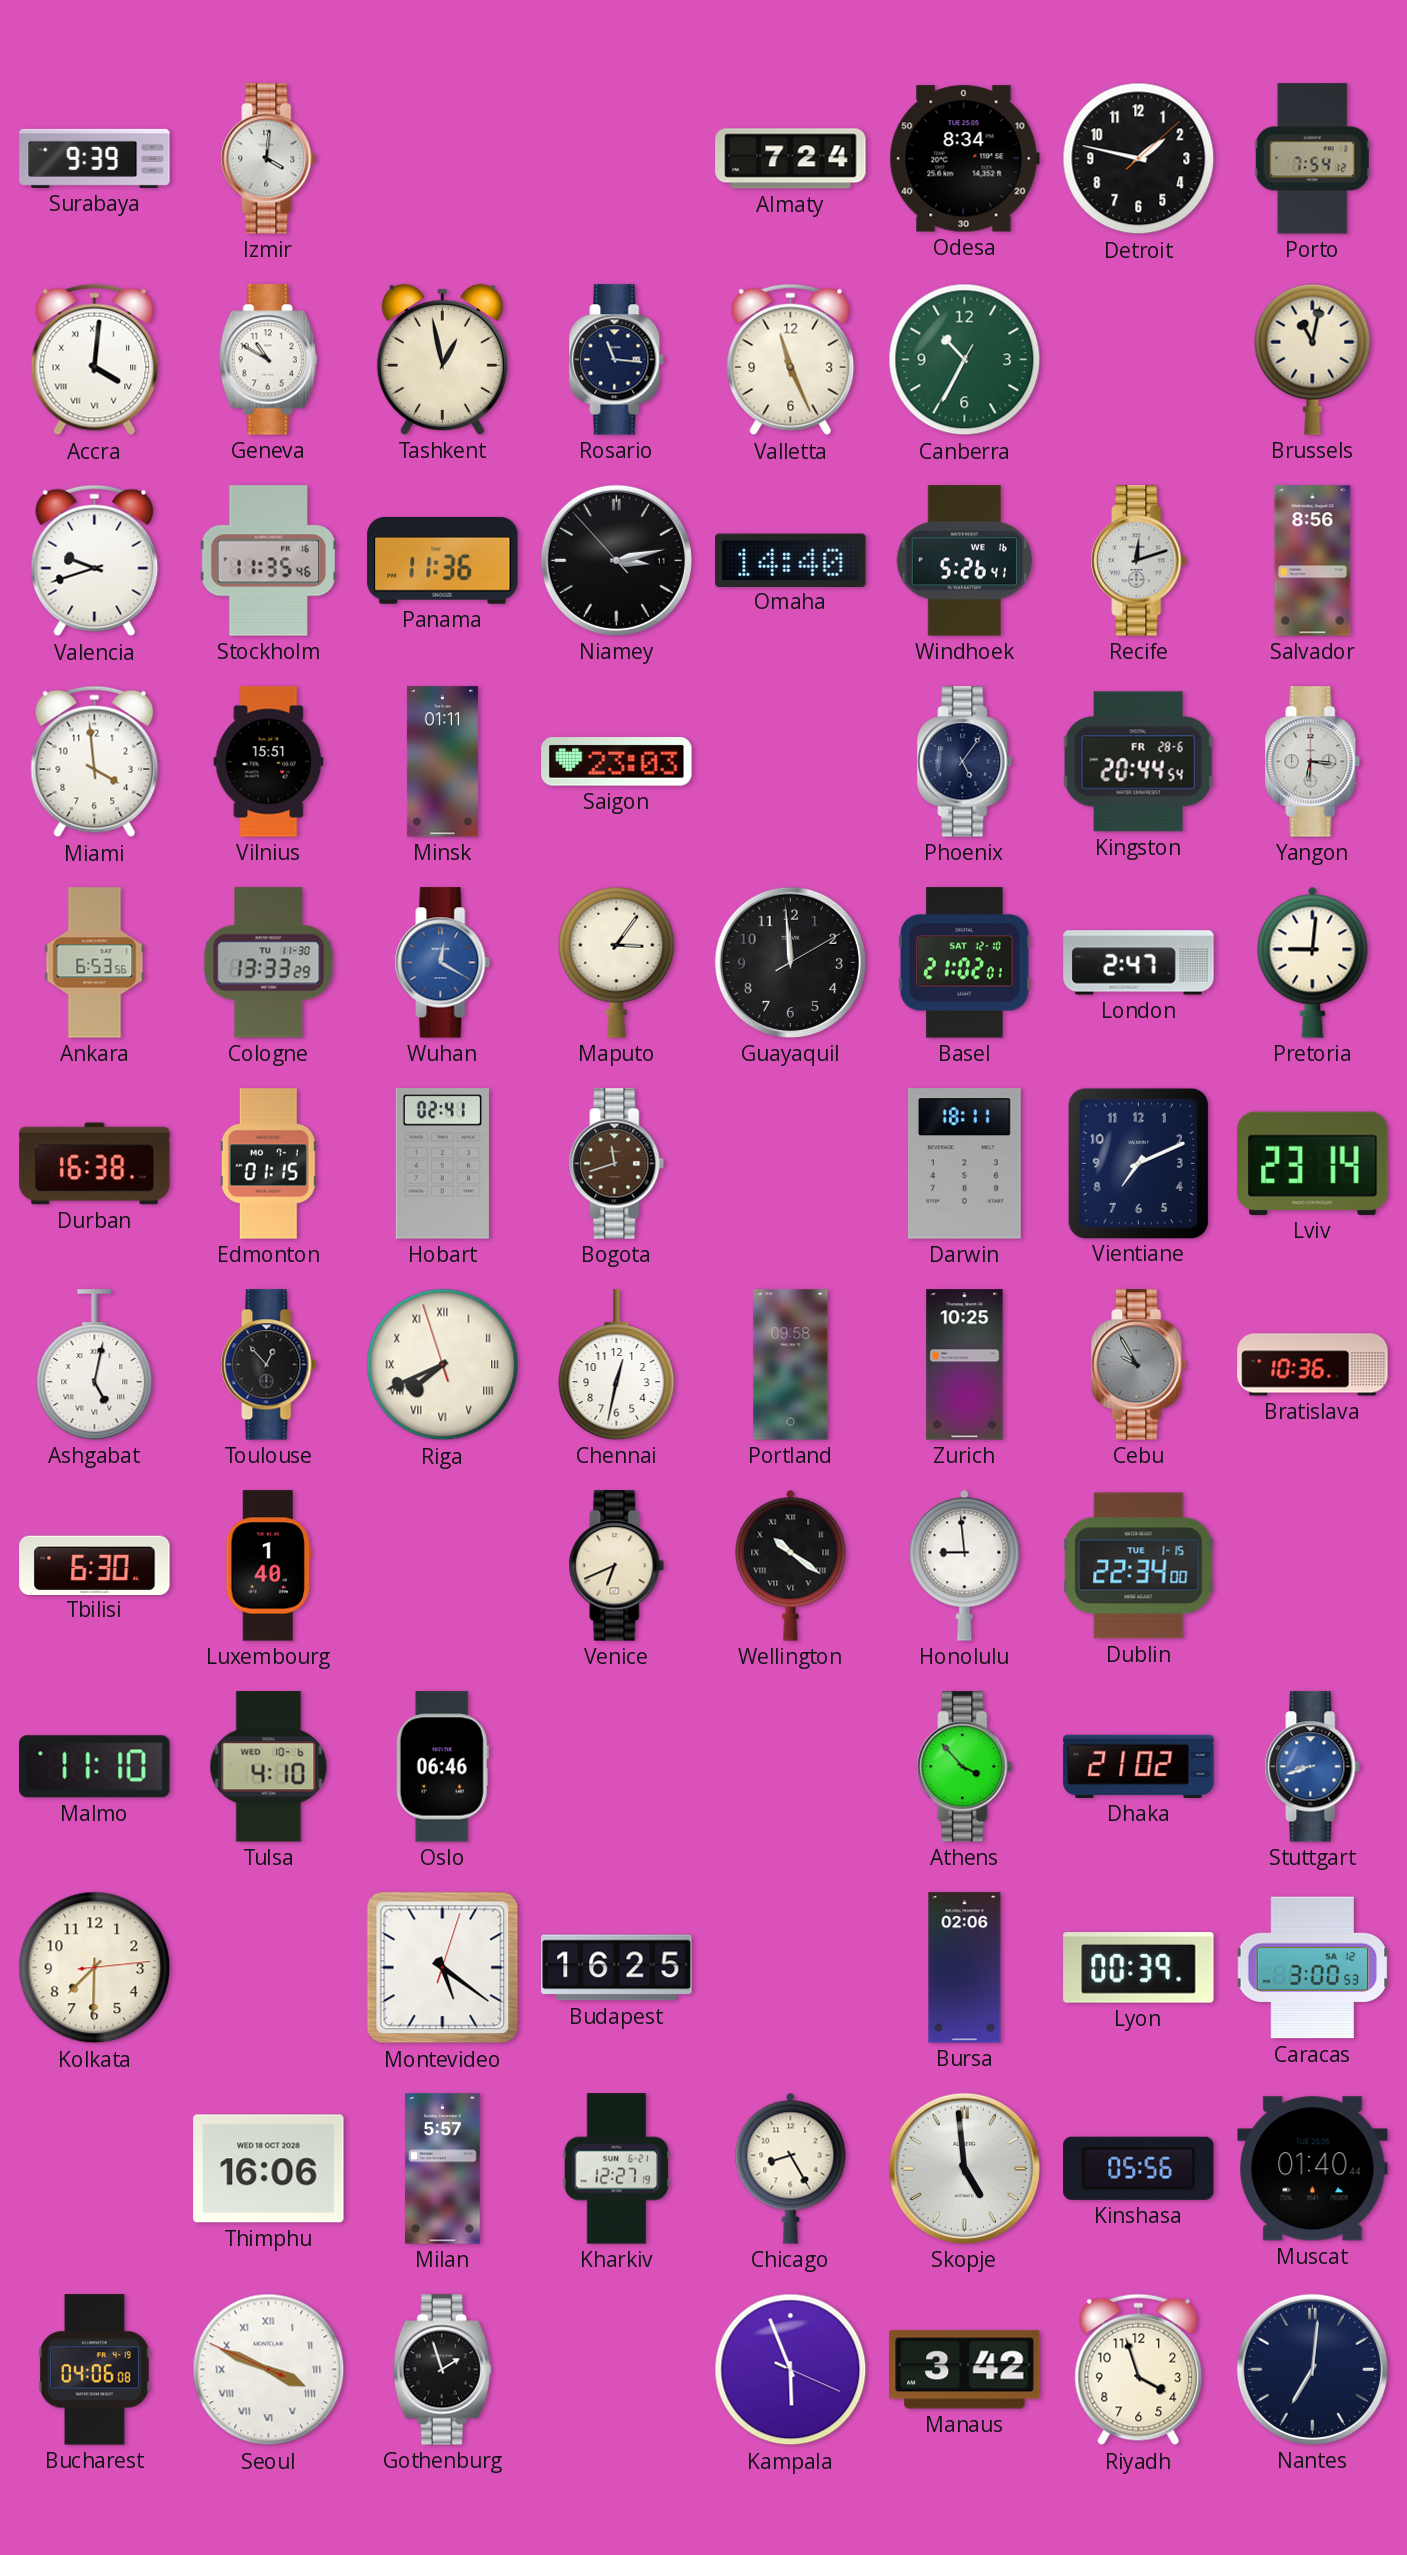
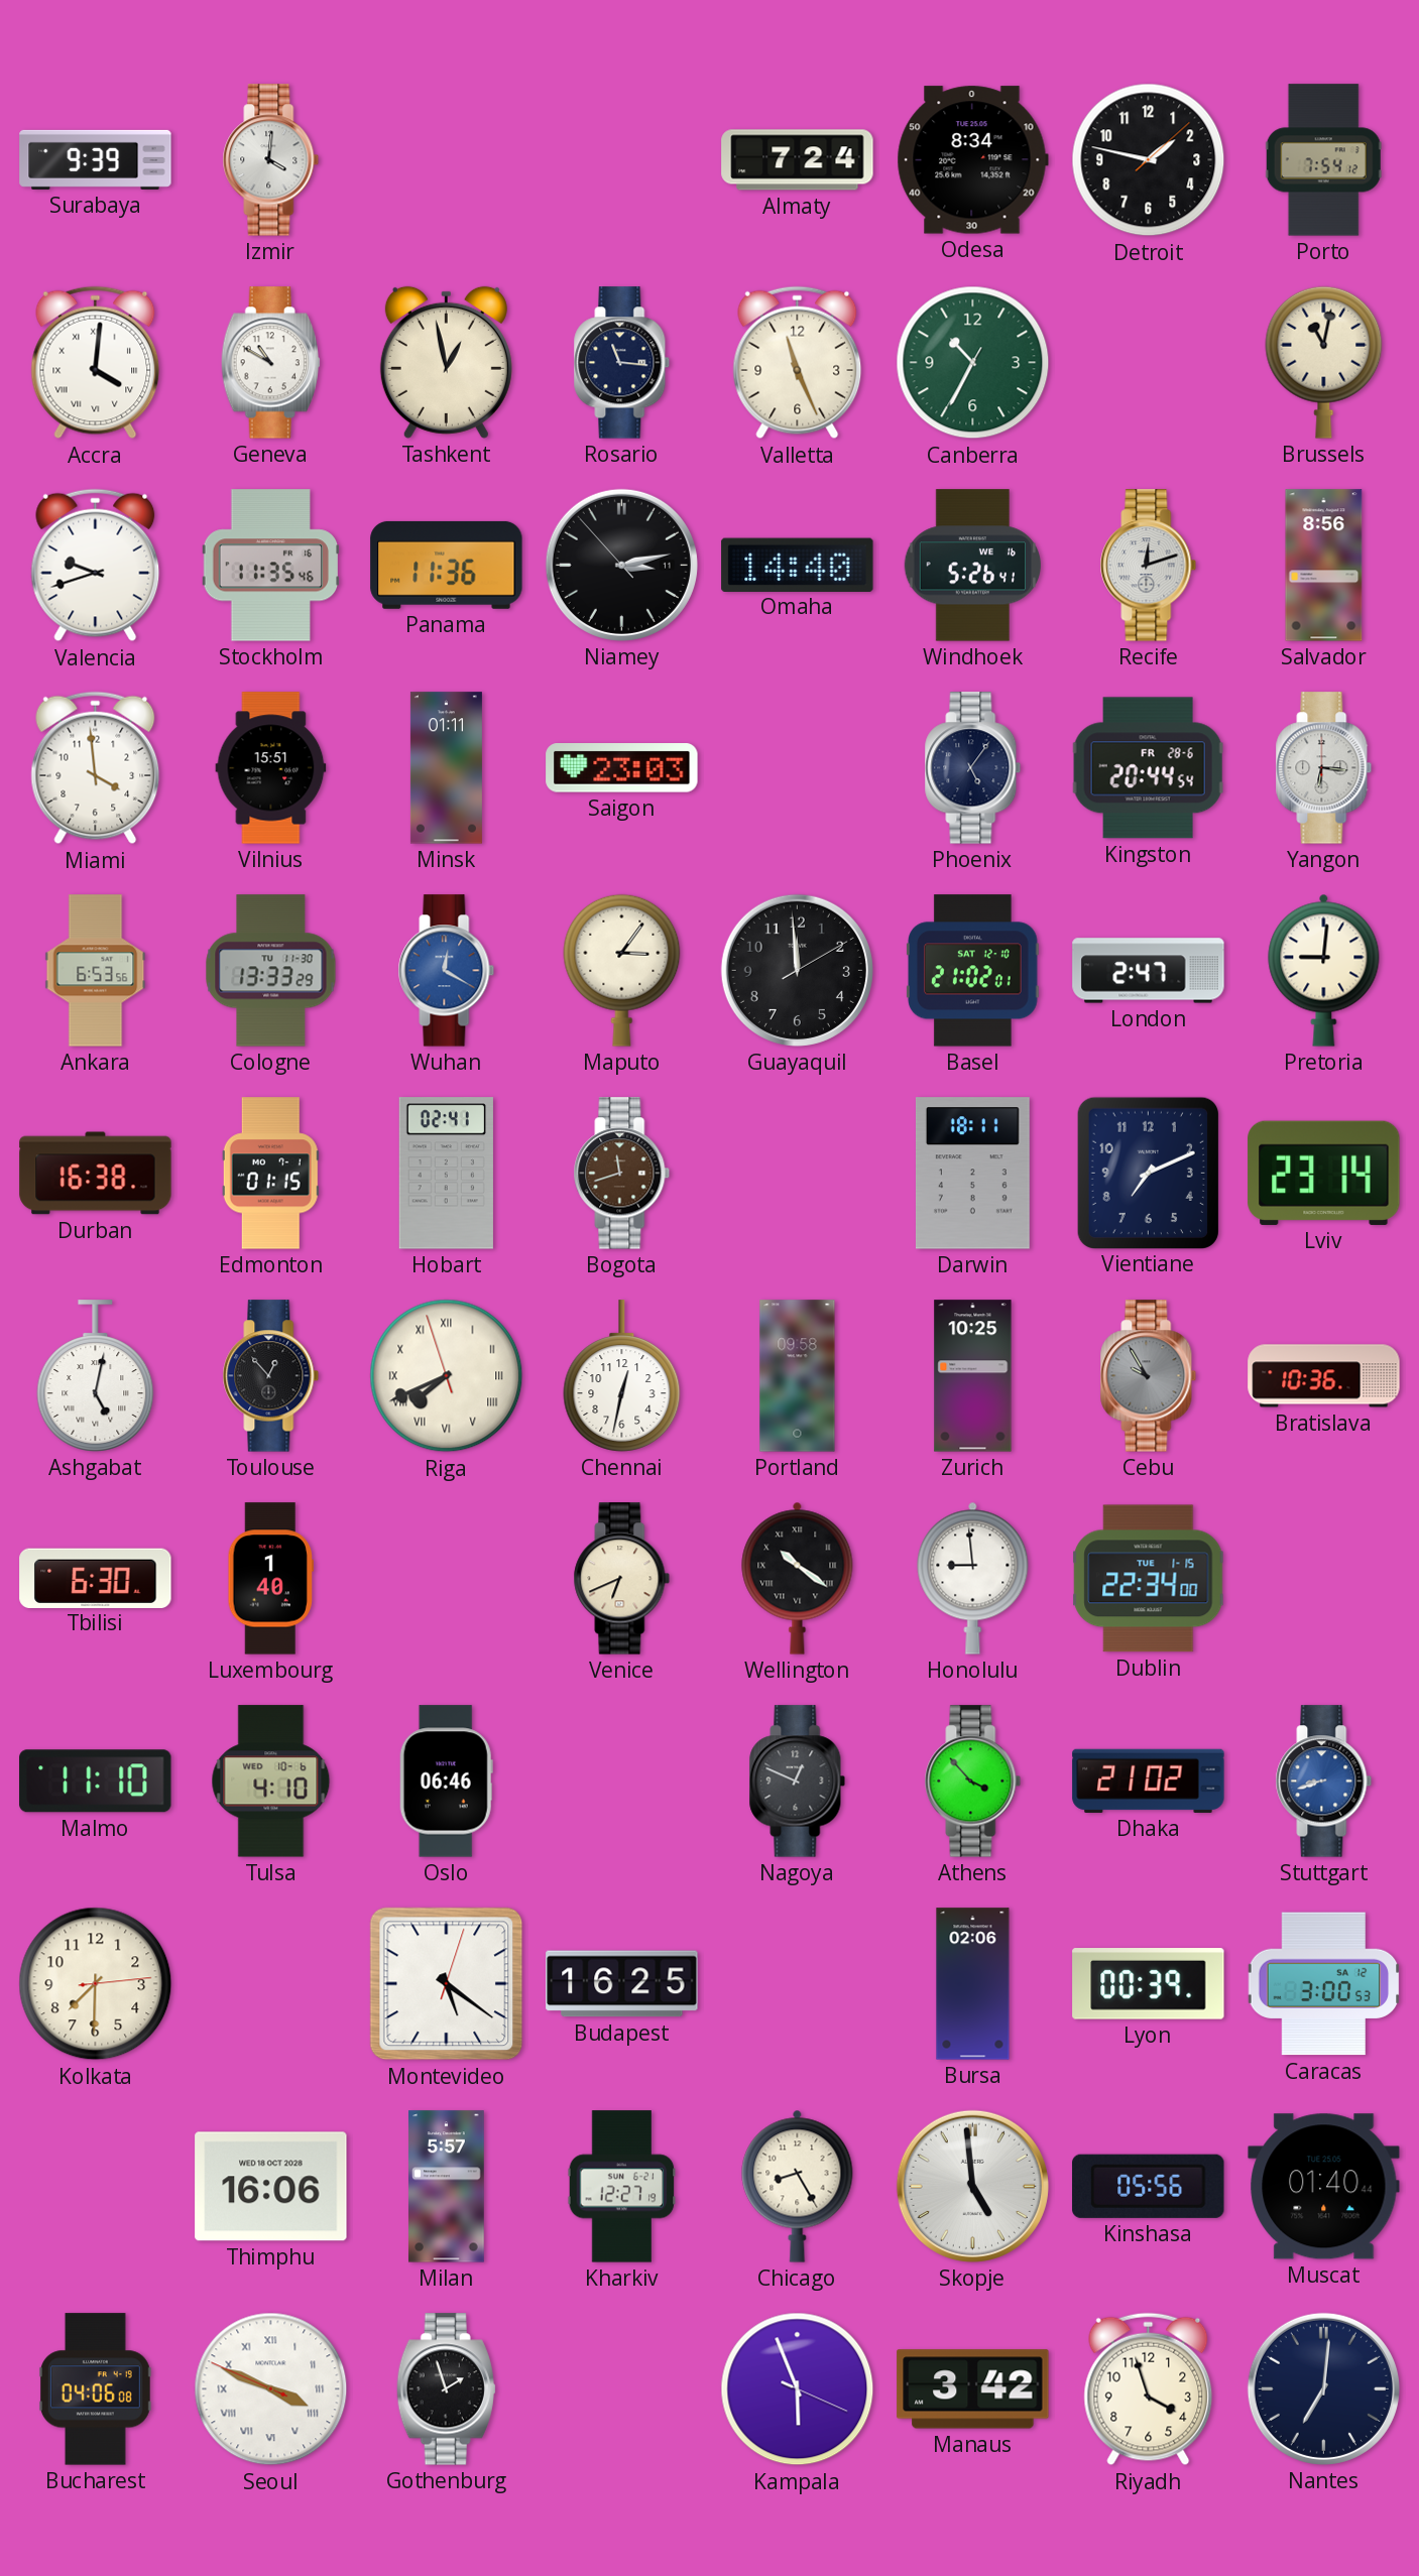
Nagoya: none -> 12:49 (798, 1782)
